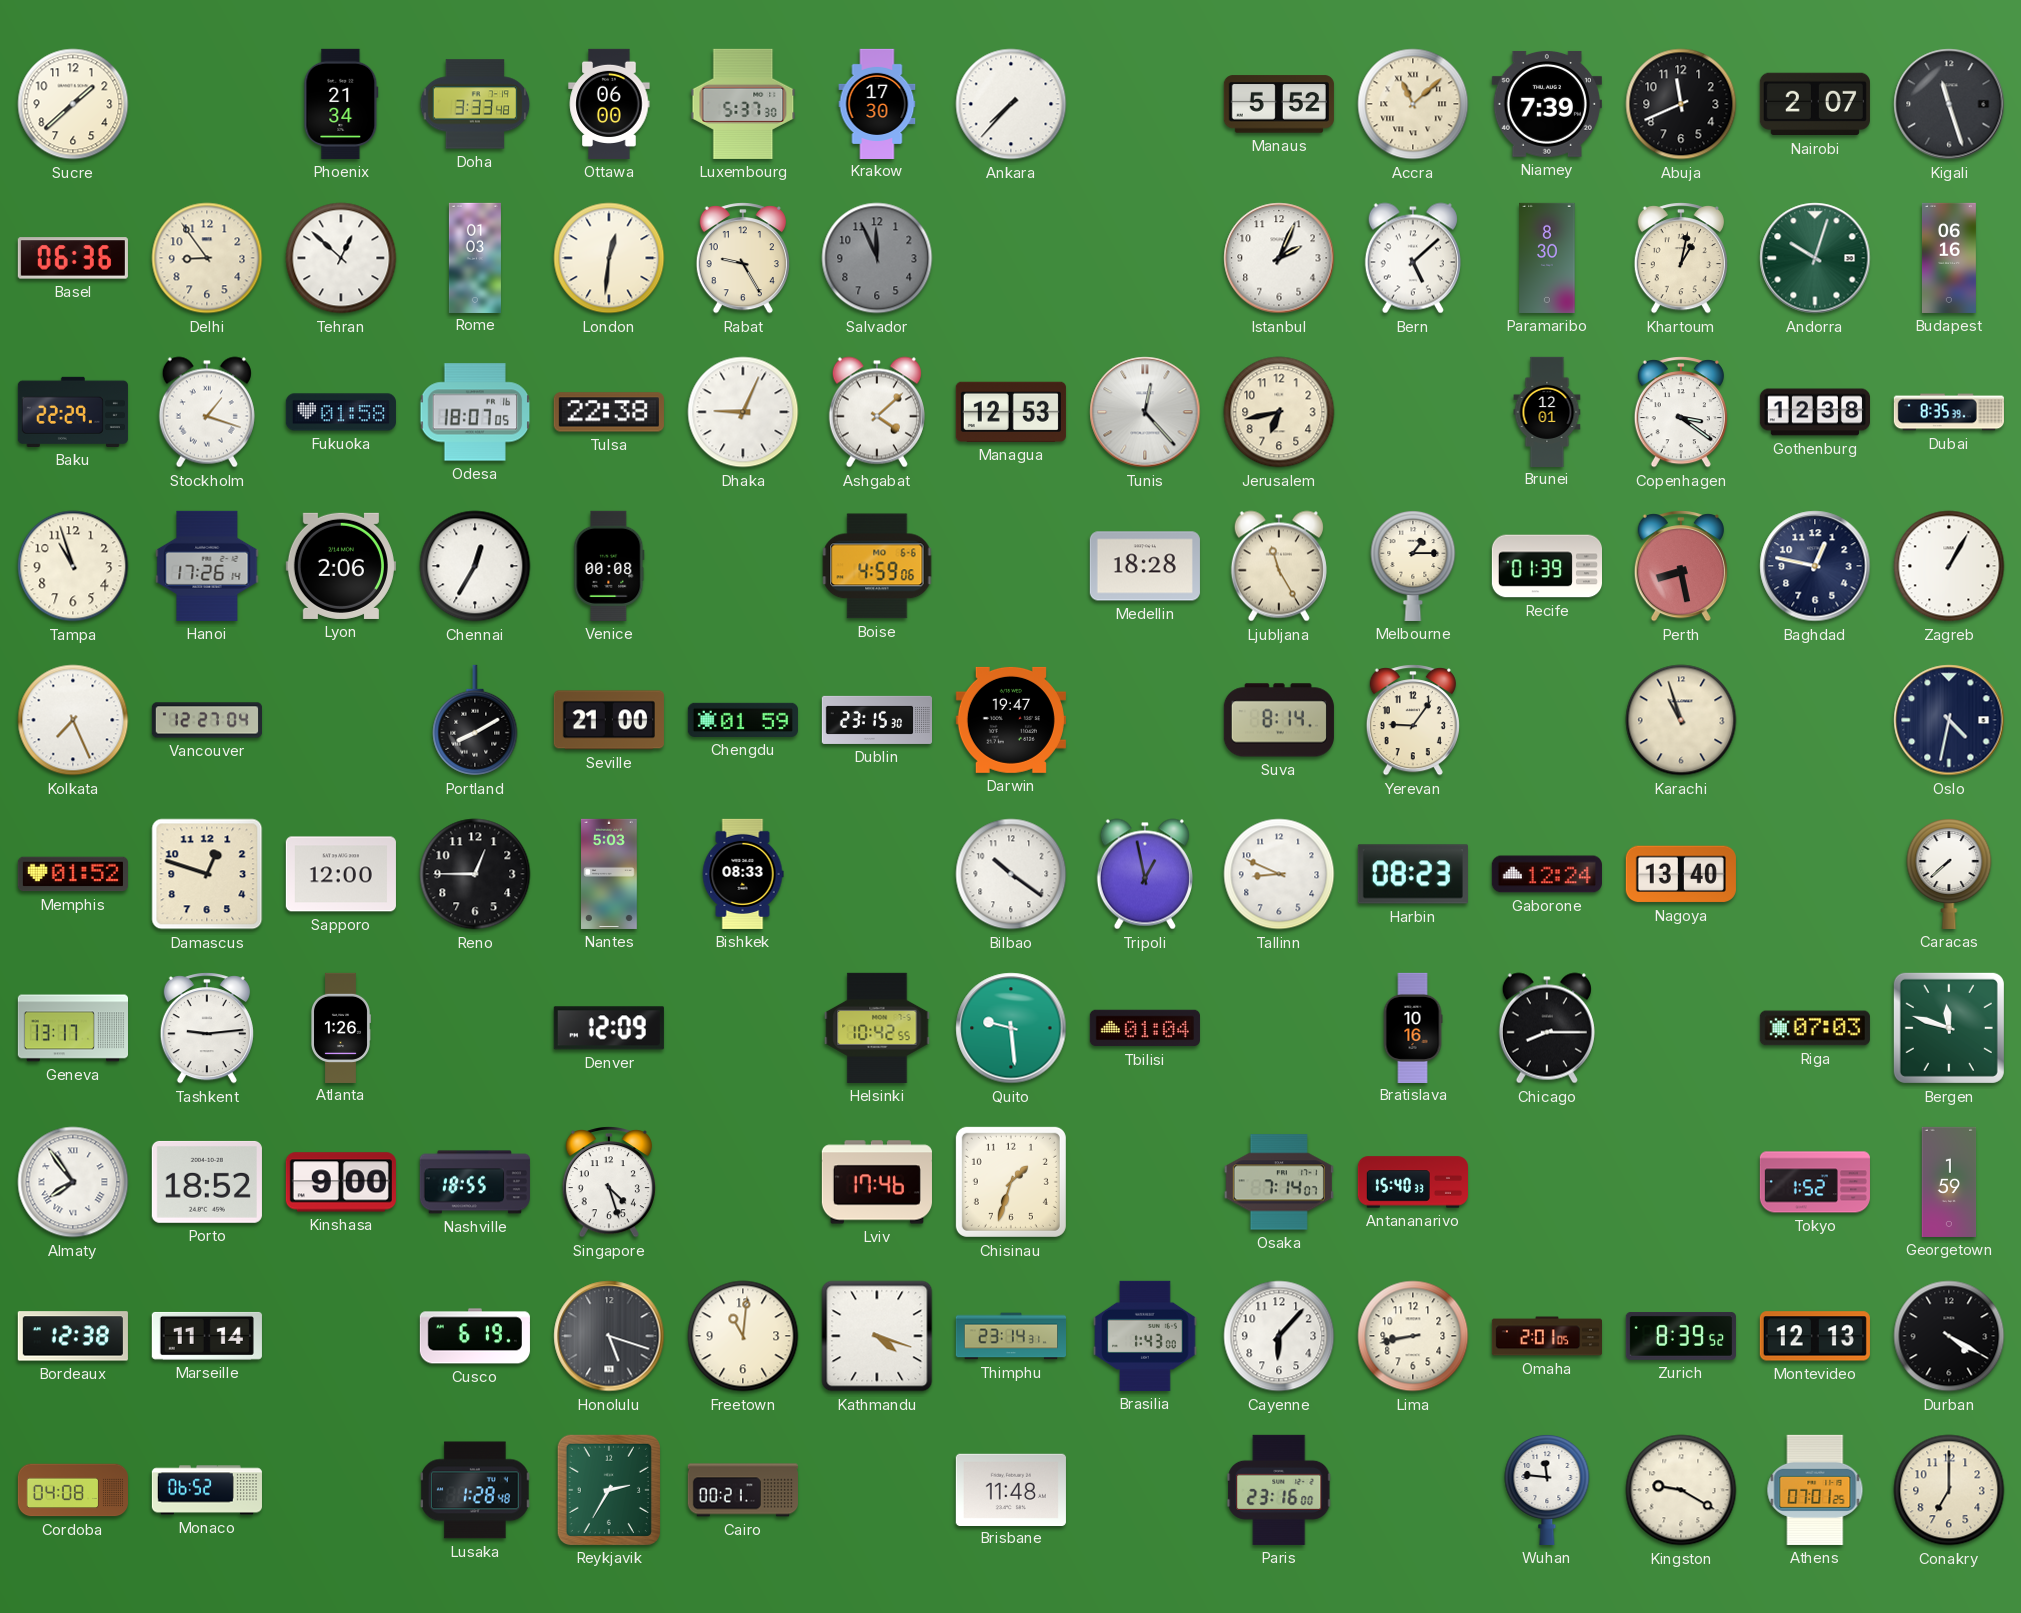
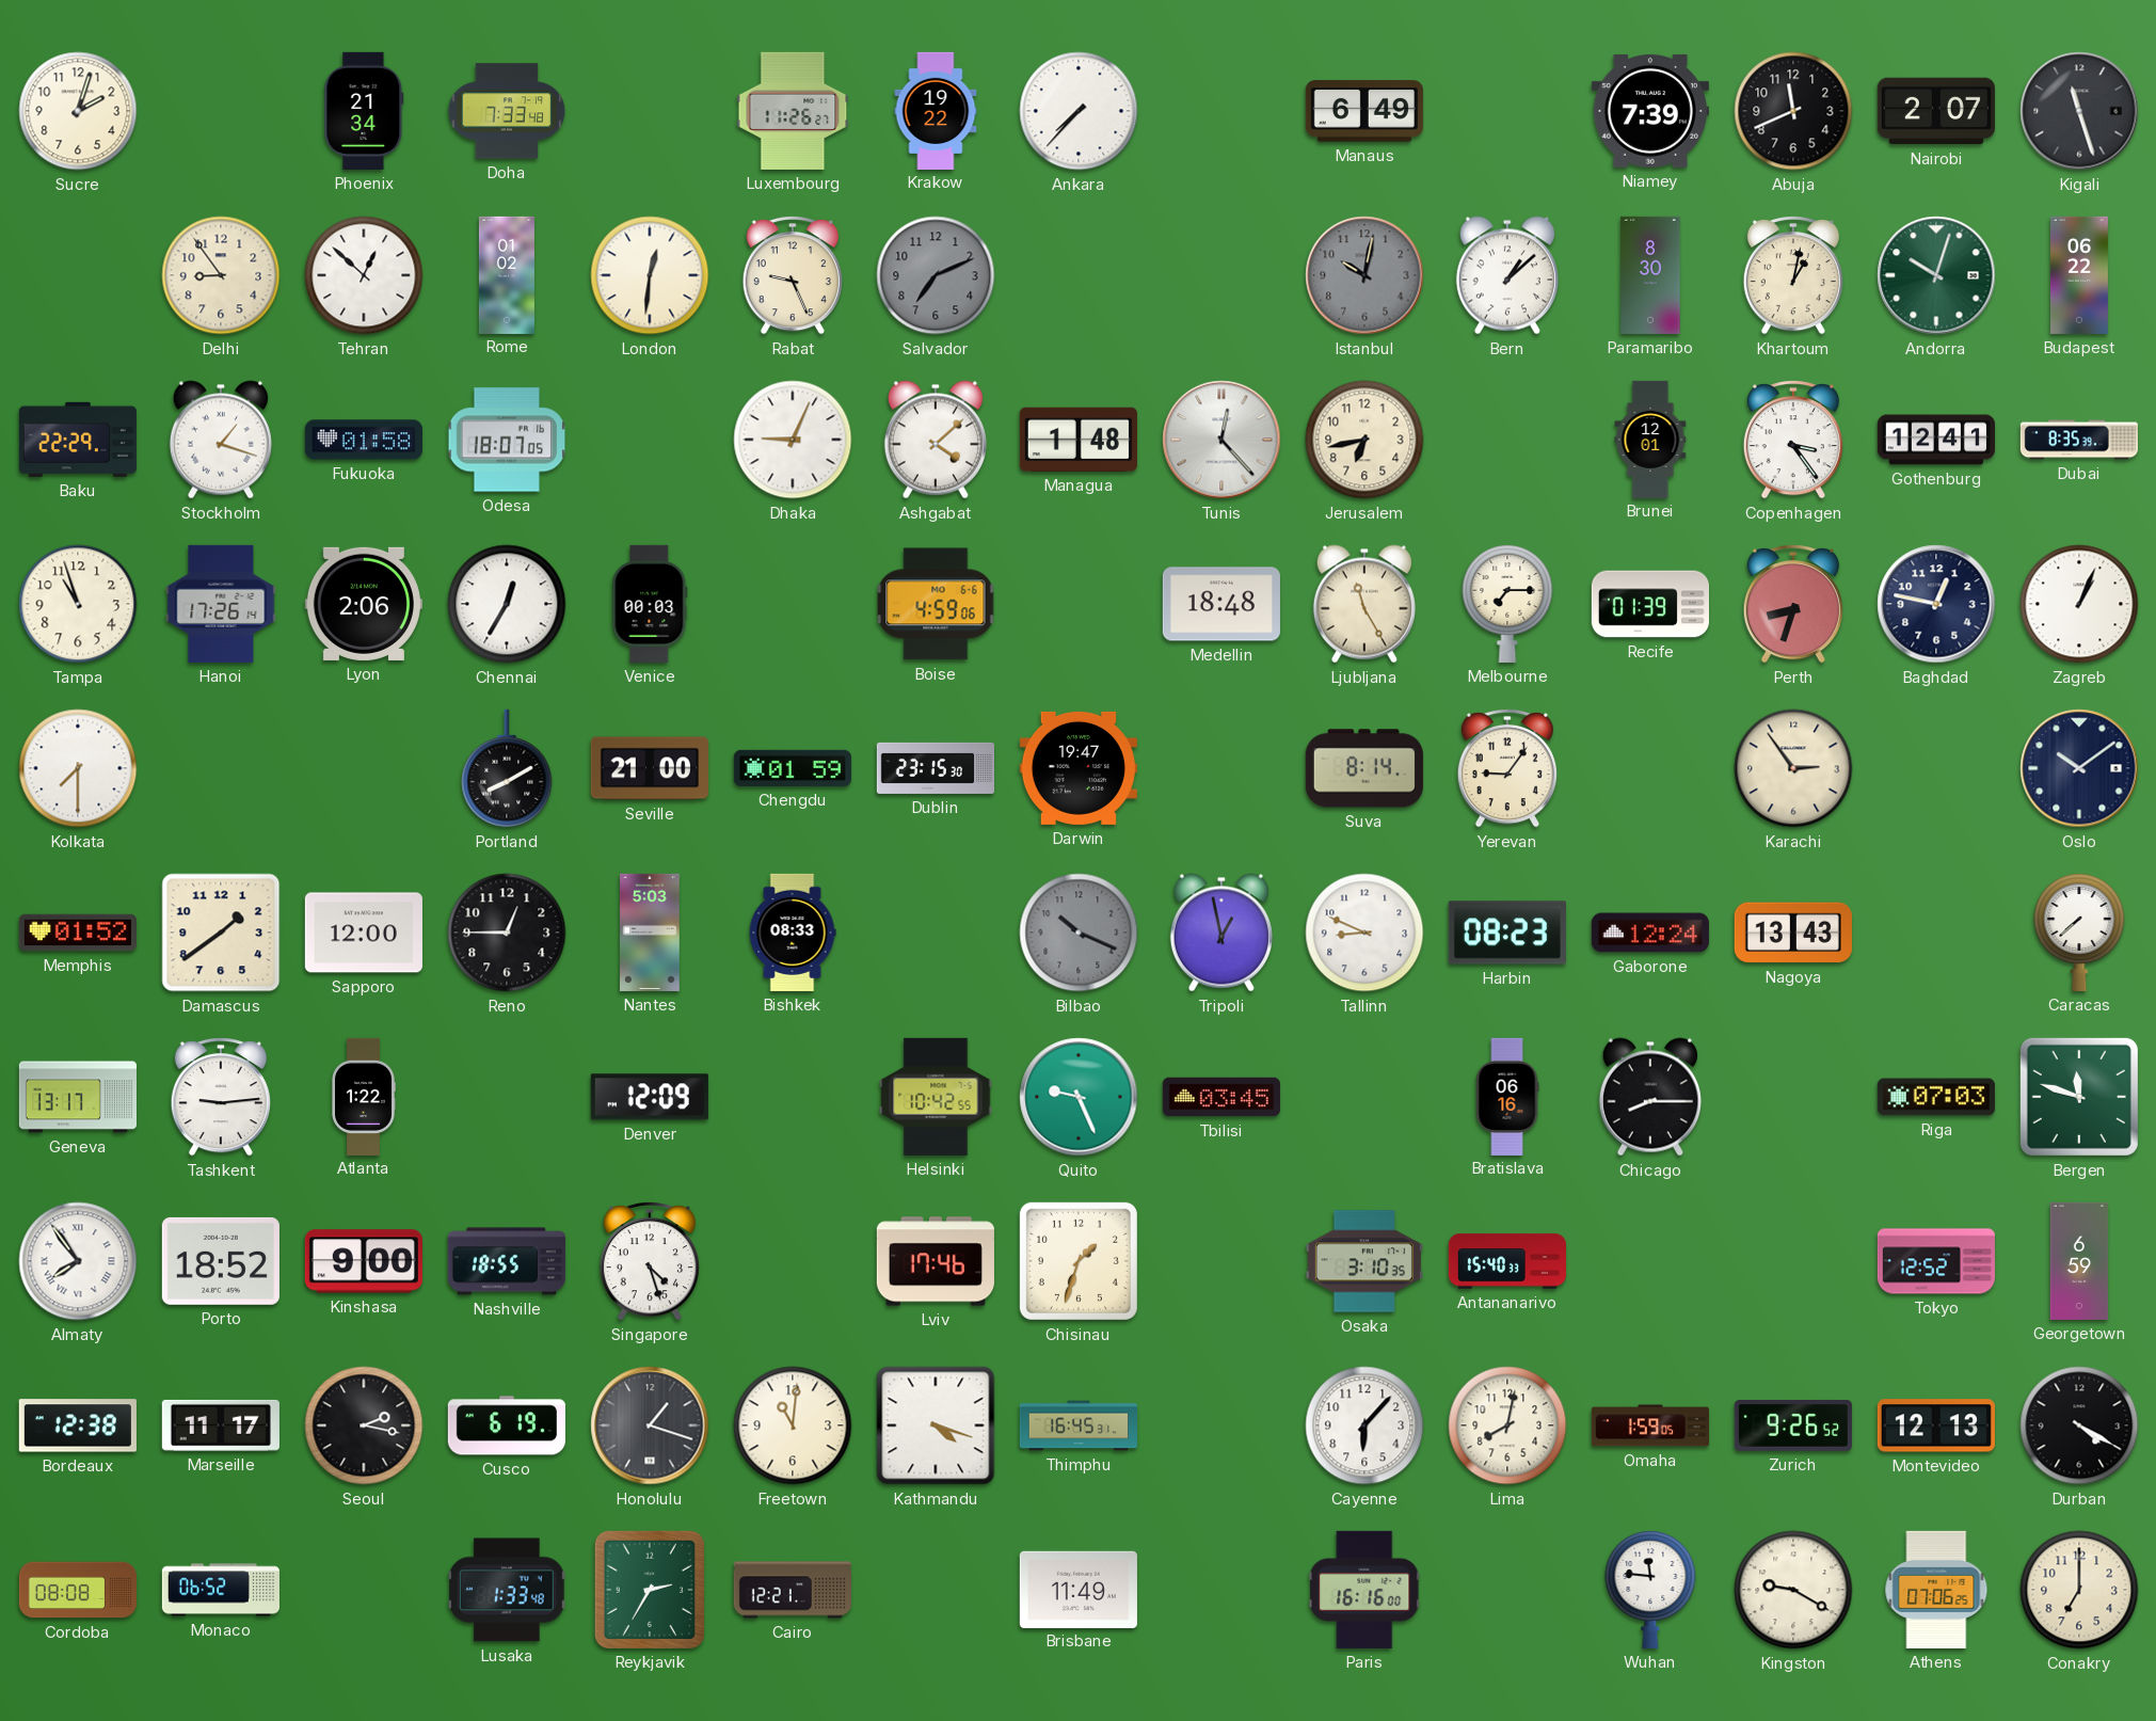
Sucre: 1:38 -> 2:03 (78, 111)
Doha: 3:33 -> 7:33 (507, 111)
Ottawa: 06:00 -> none (609, 104)
Luxembourg: 5:37 -> 11:26 (793, 111)
Krakow: 17:30 -> 19:22 (936, 110)
Manaus: 5:52 -> 6:49 (1364, 111)
Accra: 11:08 -> none (1413, 104)
Basel: 06:36 -> none (73, 258)
Rome: 01:03 -> 01:02 (507, 274)
Rabat: 9:25 -> 9:26 (793, 276)
Salvador: 11:56 -> 7:11 (936, 275)
Istanbul: 2:04 -> 10:02 (1364, 275)
Istanbul dial: white -> grey (1364, 275)
Bern: 5:08 -> 1:08 (1507, 275)
Budapest: 06:16 -> 06:22 (2079, 275)
Tulsa: 22:38 -> none (609, 412)
Managua: 12:53 -> 1:48 (1079, 440)
Copenhagen: 3:21 -> 3:24 (1793, 441)
Gothenburg: 12:38 -> 12:41 (1935, 440)
Venice: 00:08 -> 00:03 (650, 604)
Medellin: 18:28 -> 18:48 (1221, 604)
Melbourne: 1:15 -> 7:15 (1507, 603)
Perth: 8:28 -> 8:33 (1793, 605)
Zagreb: 1:05 -> 1:04 (2079, 604)
Kolkata: 7:26 -> 7:30 (78, 768)
Vancouver: 12:27 -> none (206, 720)
Karachi: 10:57 -> 2:54 (1793, 768)
Oslo: 4:32 -> 10:09 (2079, 768)
Damascus: 12:48 -> 1:39 (221, 933)
Bilbao: 10:21 -> 10:19 (1079, 933)
Bilbao dial: white -> grey (1079, 933)
Nagoya: 13:40 -> 13:43 (1793, 933)
Atlanta: 1:26 -> 1:22 (364, 1096)
Quito: 9:29 -> 9:26 (1079, 1097)
Tbilisi: 01:04 -> 03:45 (1221, 1097)
Bratislava: 10:16 -> 06:16 (1507, 1096)
Osaka: 7:14 -> 3:10 (1364, 1261)
Tokyo: 1:52 -> 12:52 (1936, 1261)
Georgetown: 1:59 -> 6:59 (2079, 1261)
Marseille: 11:14 -> 11:17 (221, 1425)
Seoul: none -> 2:17 (364, 1425)
Honolulu: 5:18 -> 1:18 (650, 1425)
Thimphu: 23:14 -> 16:45 (1077, 1425)
Brasilia: 1:43 -> none (1145, 1336)
Lima: 8:43 -> 8:02 (1507, 1425)
Omaha: 2:01 -> 1:59 (1649, 1425)
Zurich: 8:39 -> 9:26 (1793, 1427)
Cordoba: 04:08 -> 08:08 (77, 1590)
Lusaka: 1:28 -> 1:33 (507, 1590)
Cairo: 00:21 -> 12:21 (793, 1590)
Brisbane: 11:48 -> 11:49 (1079, 1589)
Paris: 23:16 -> 16:16 (1364, 1590)
Athens: 07:01 -> 07:06 (1936, 1590)
